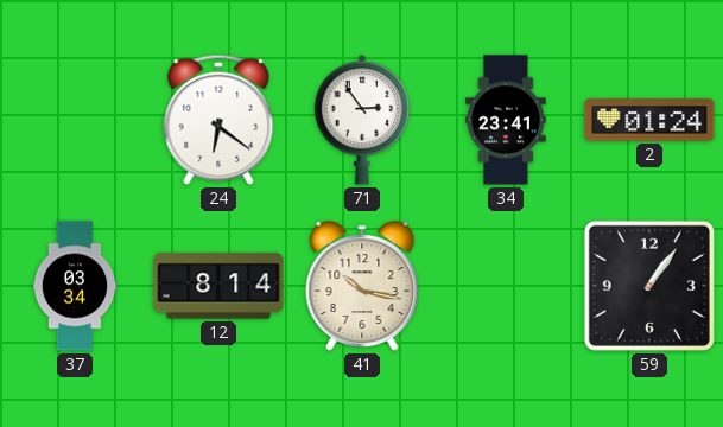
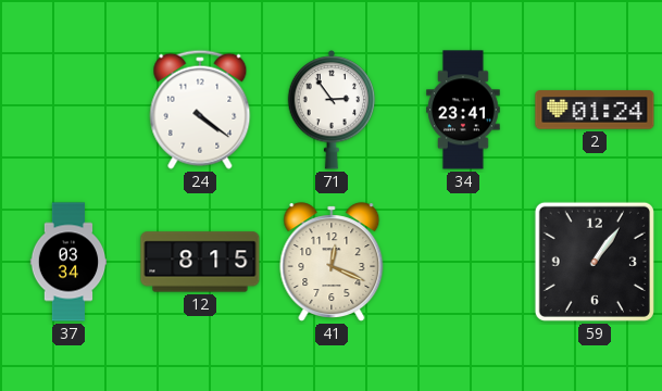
24: 6:21 -> 4:21 (200, 110)
12: 8:14 -> 8:15 (200, 262)
41: 10:17 -> 12:19 (332, 262)
